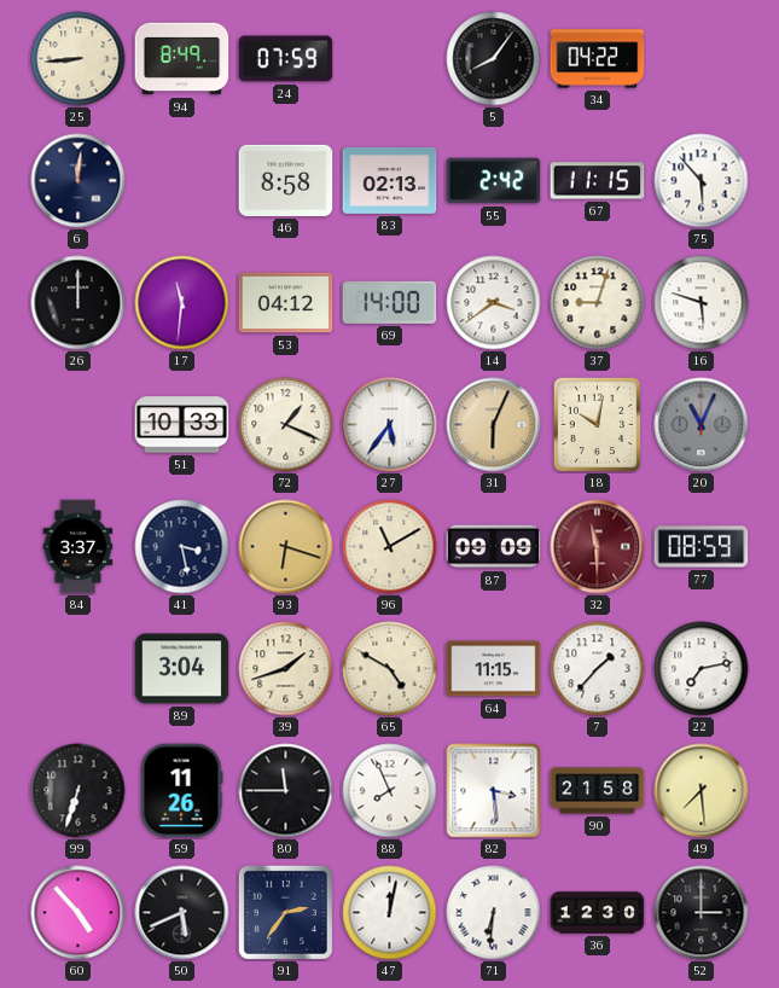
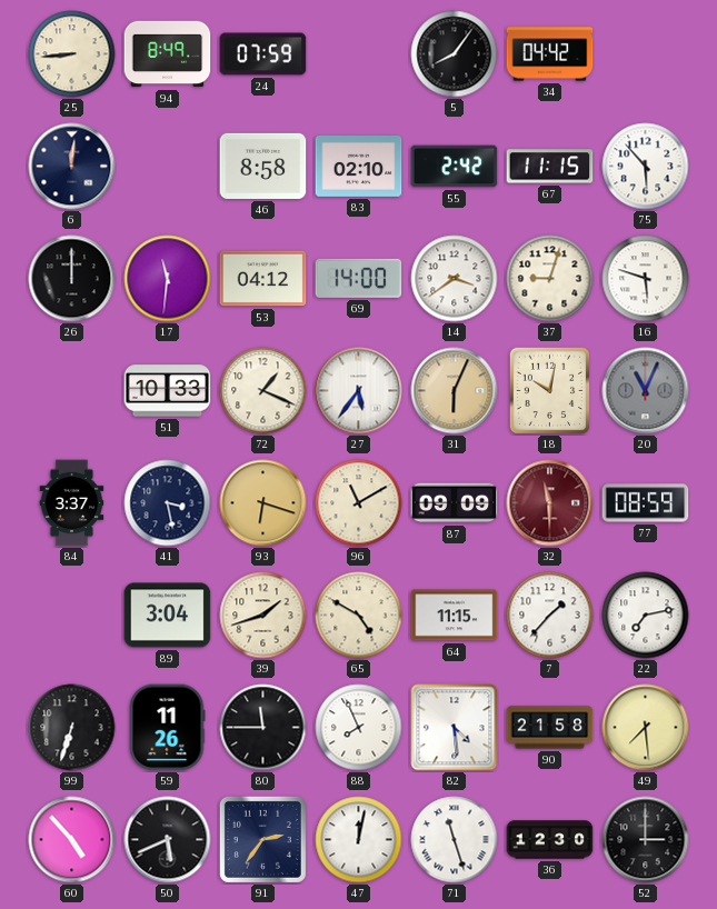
34: 04:22 -> 04:42 (550, 54)
83: 02:13 -> 02:10 (359, 166)
82: 3:29 -> 4:29 (455, 728)
71: 6:31 -> 11:27 (455, 840)
